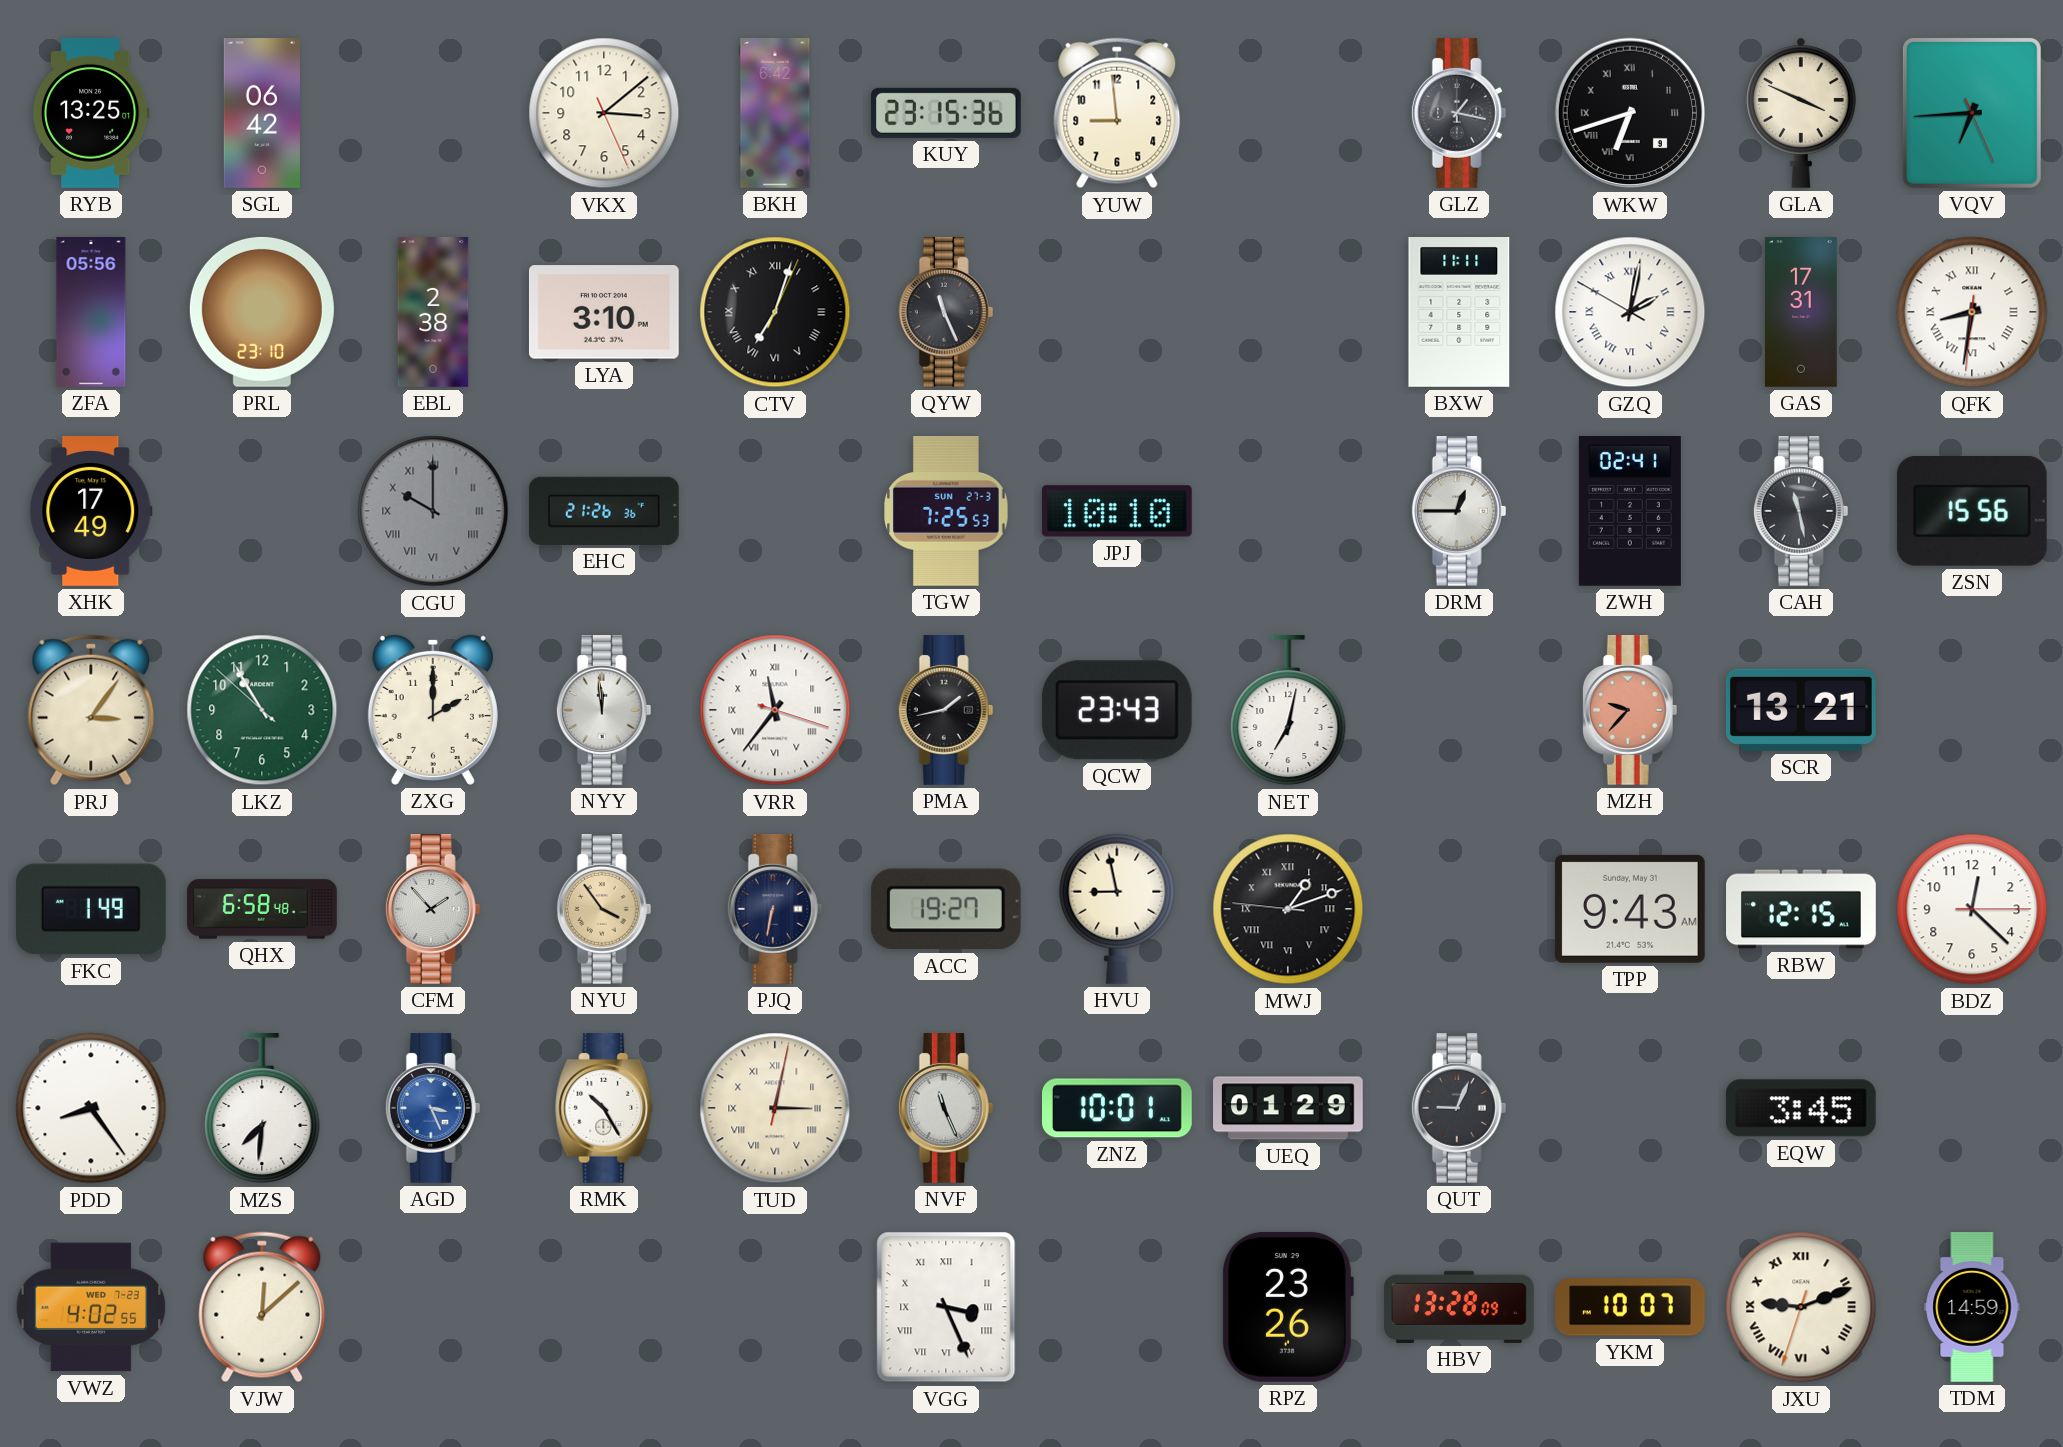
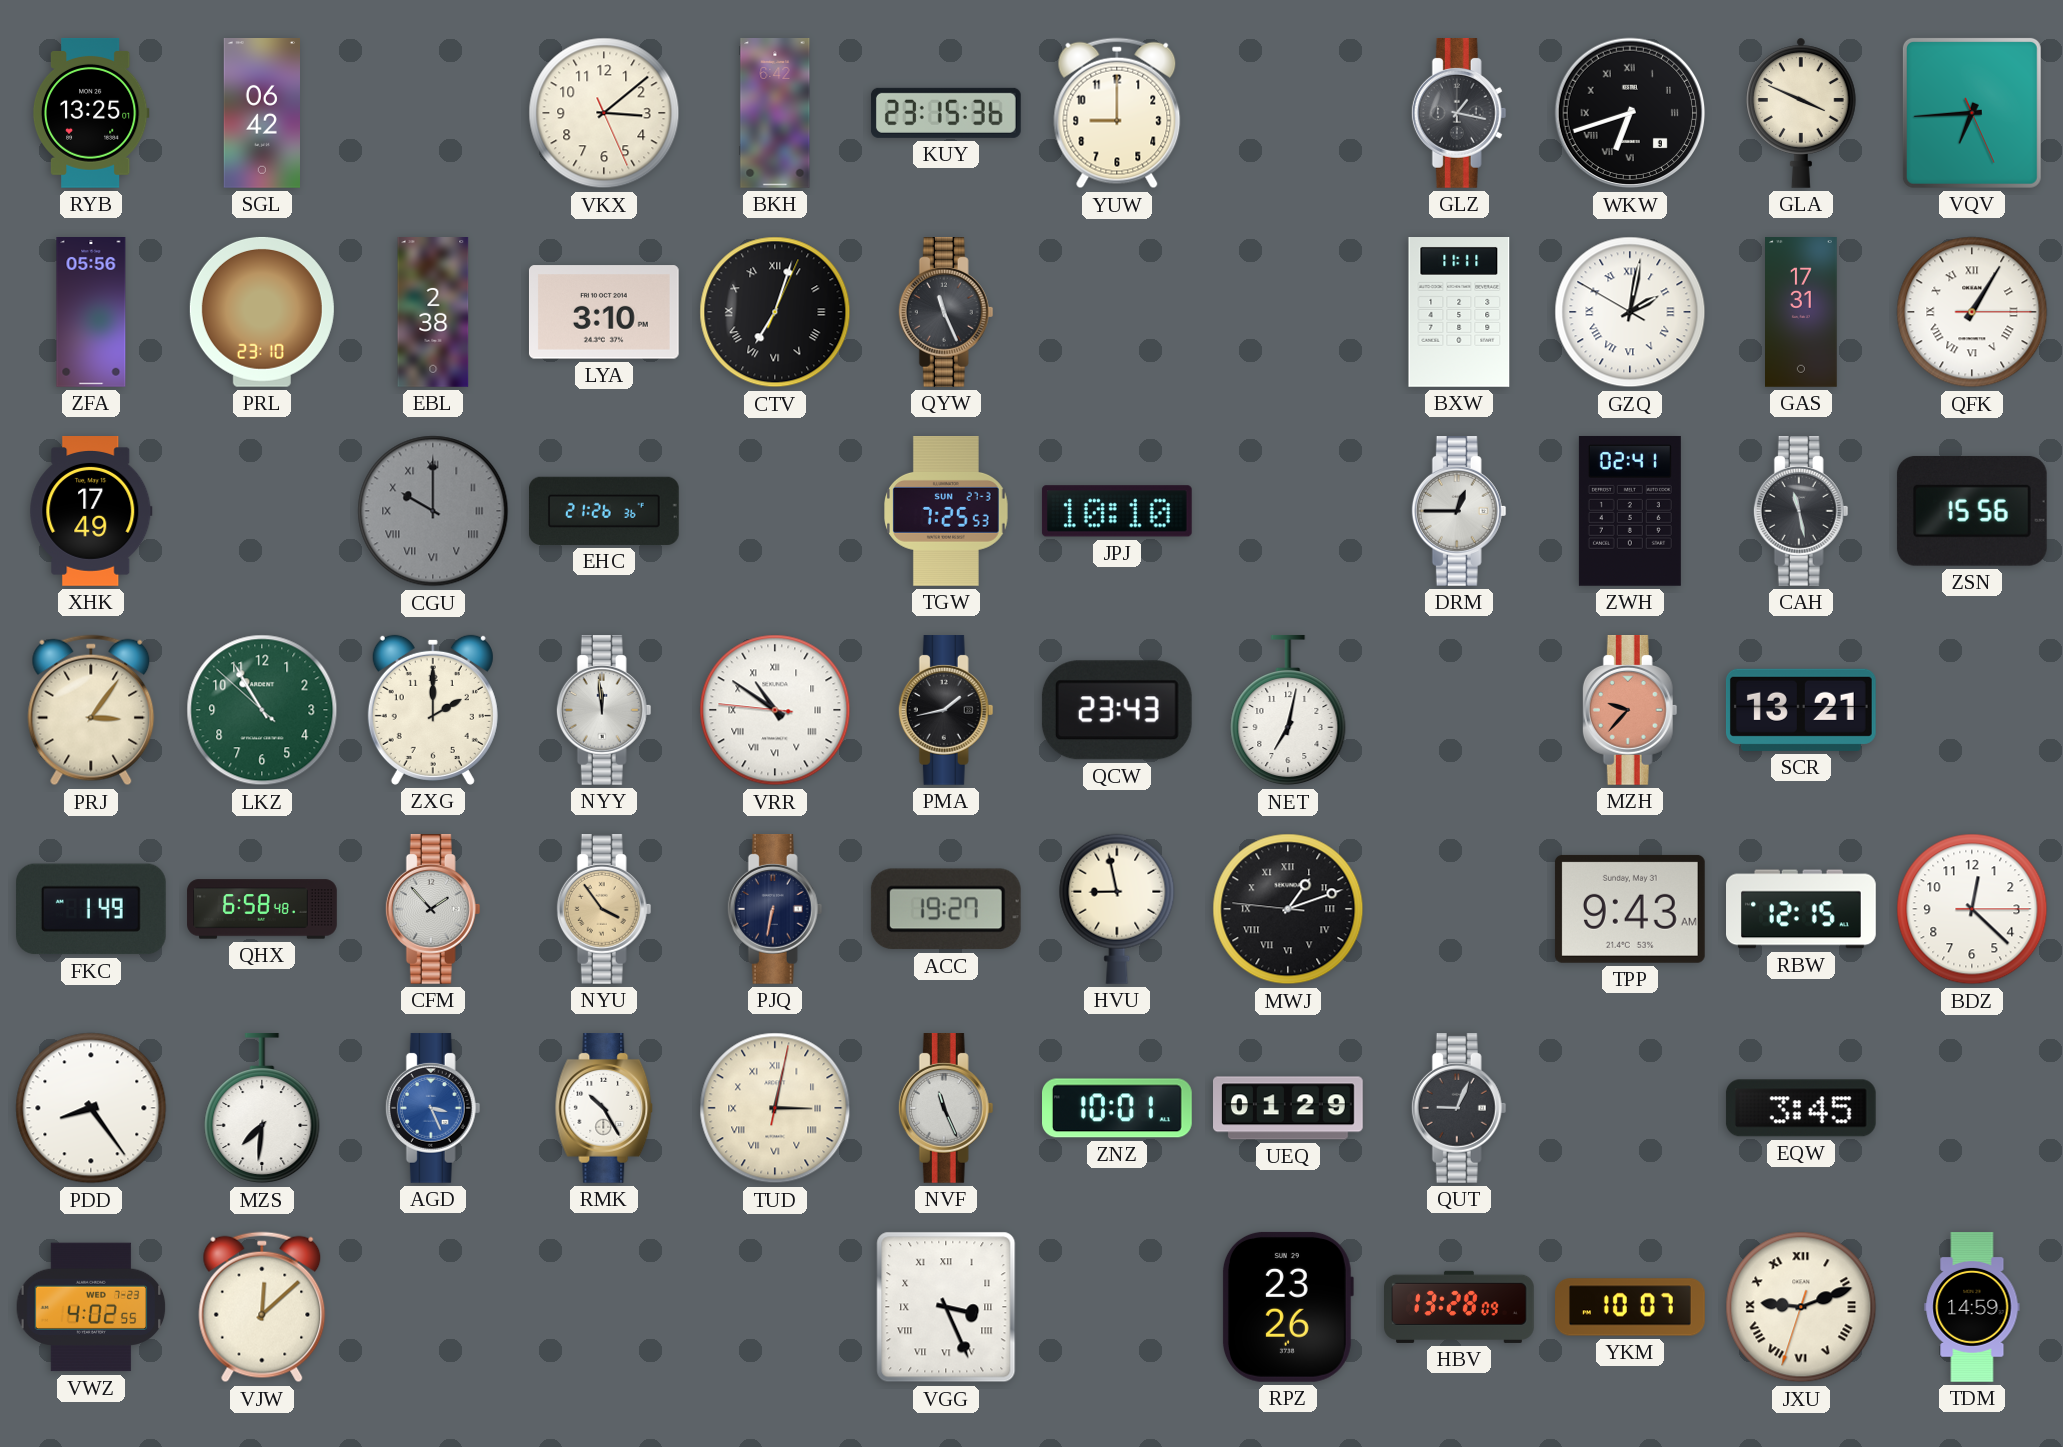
YUW: 8:59 -> 9:00 (1117, 113)
QFK: 8:31 -> 1:05 (1972, 312)
VRR: 11:36 -> 10:50 (775, 710)
